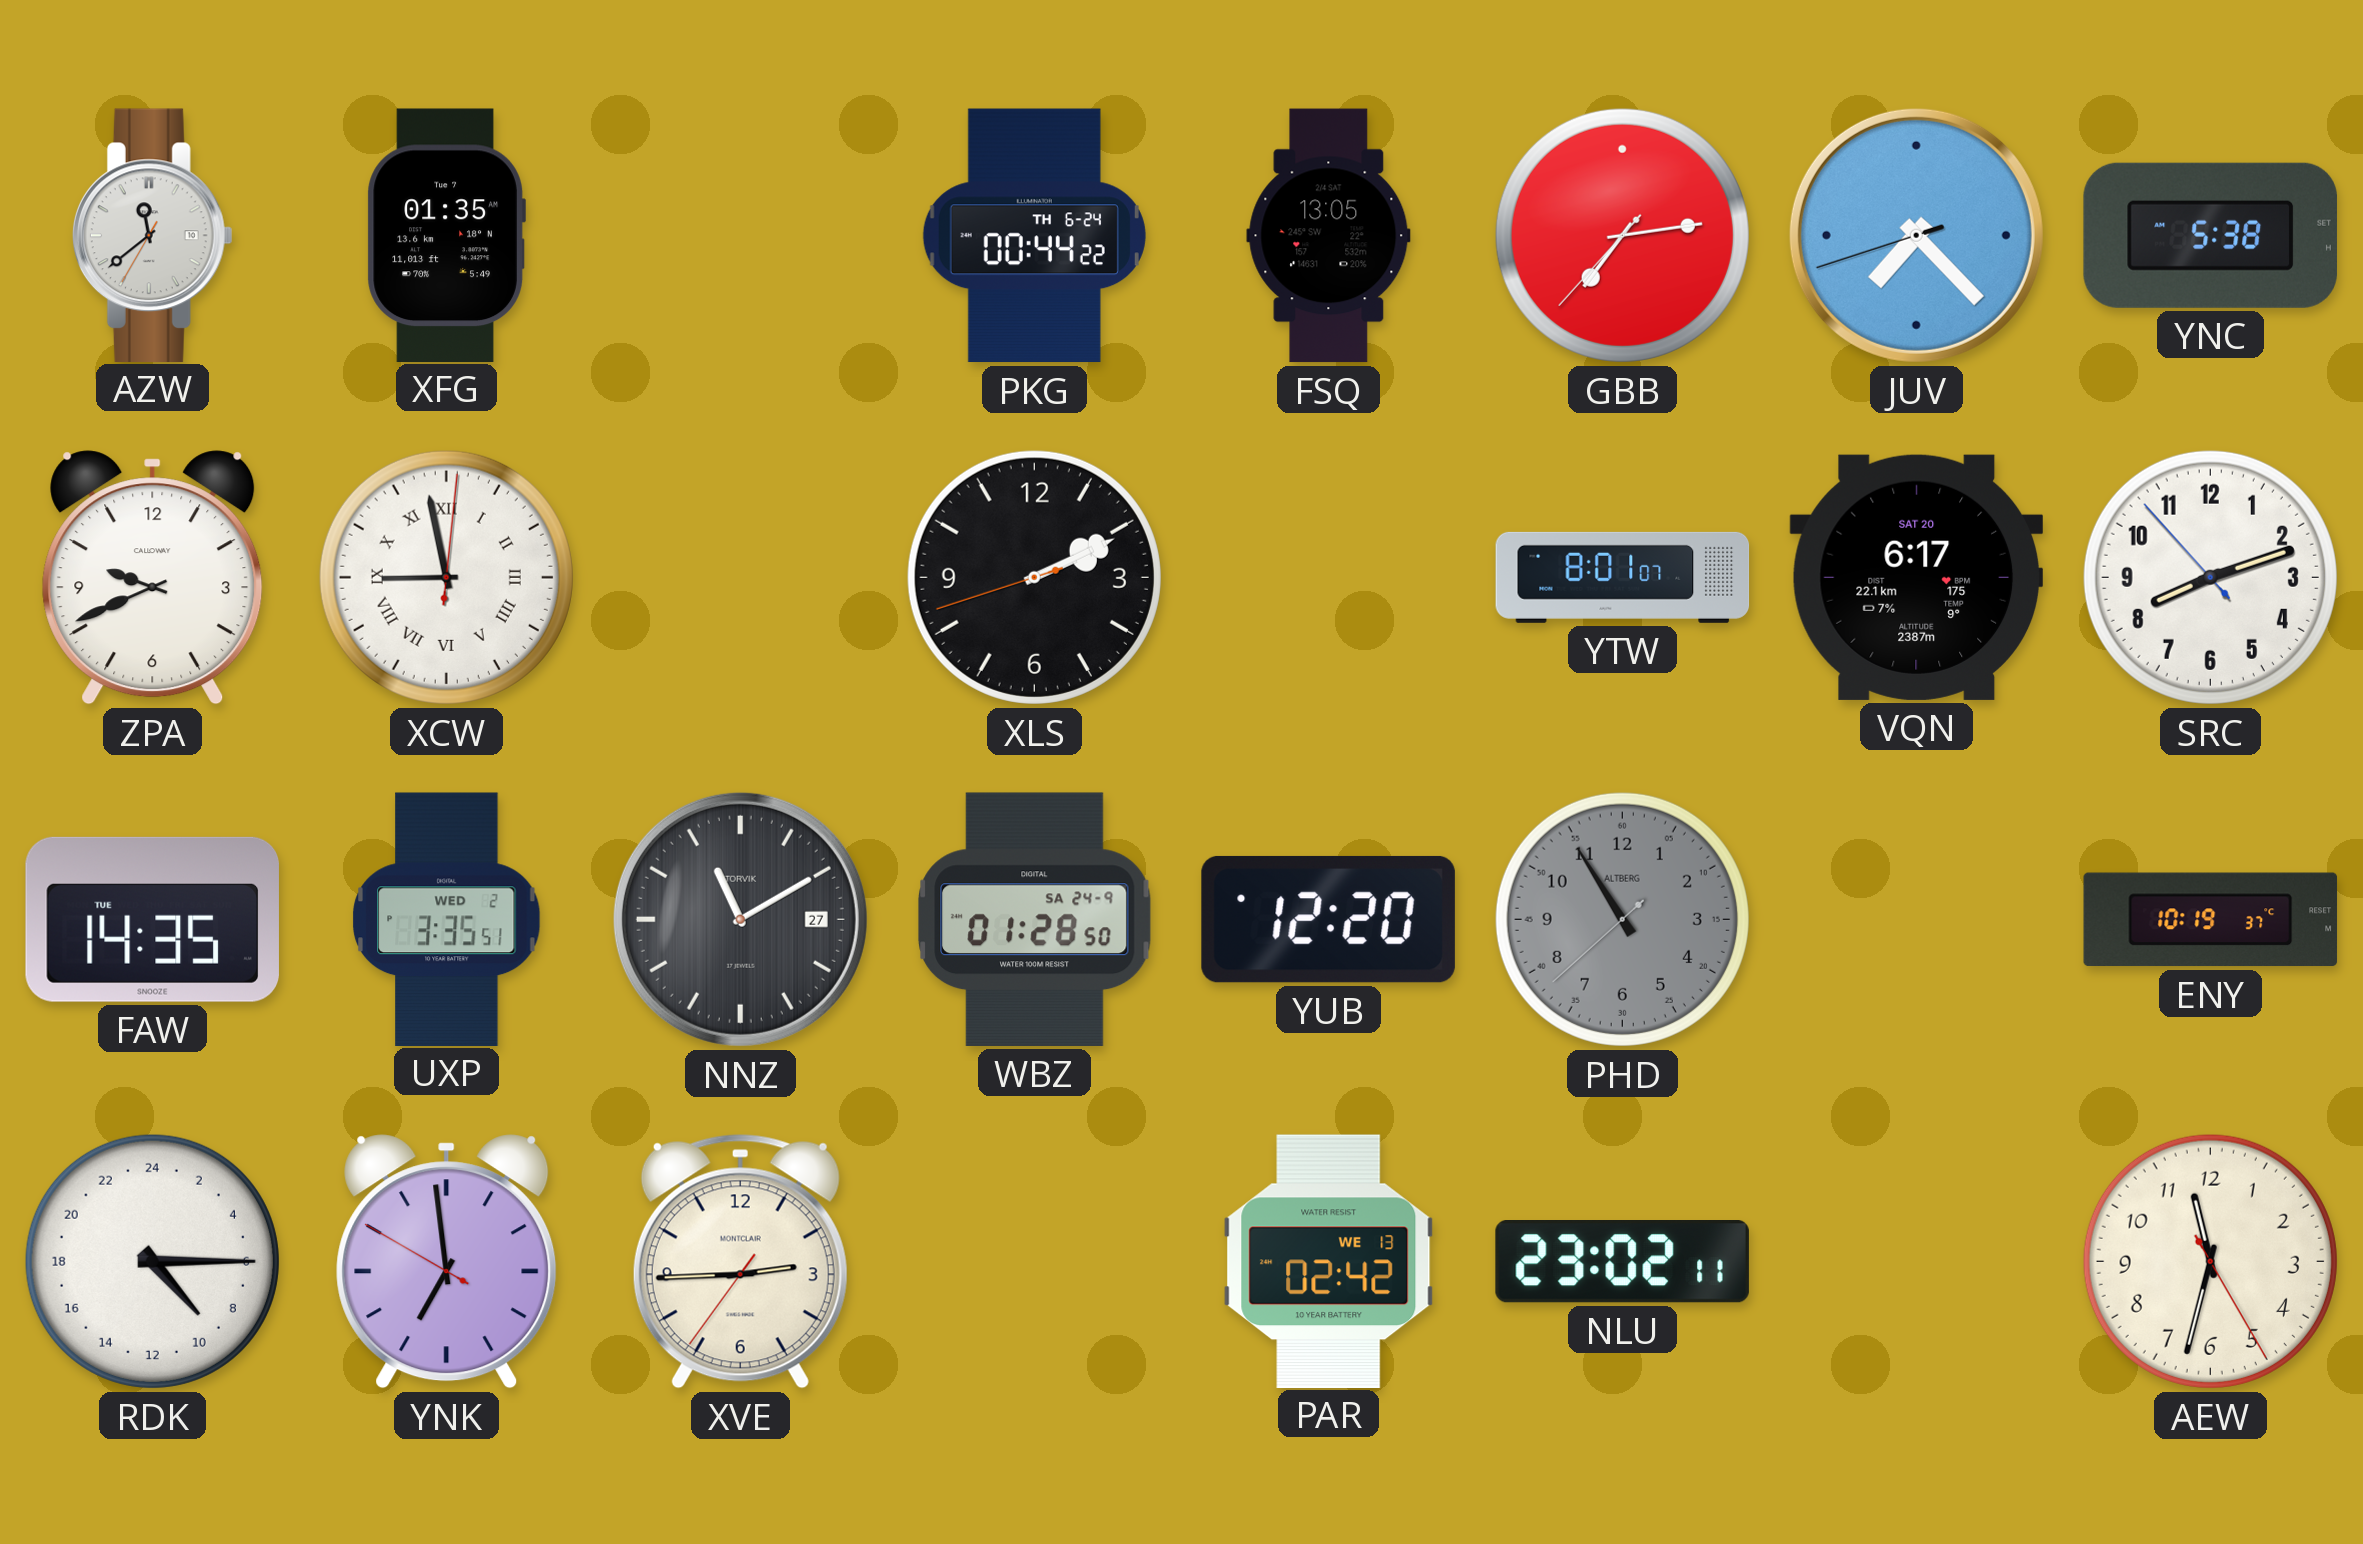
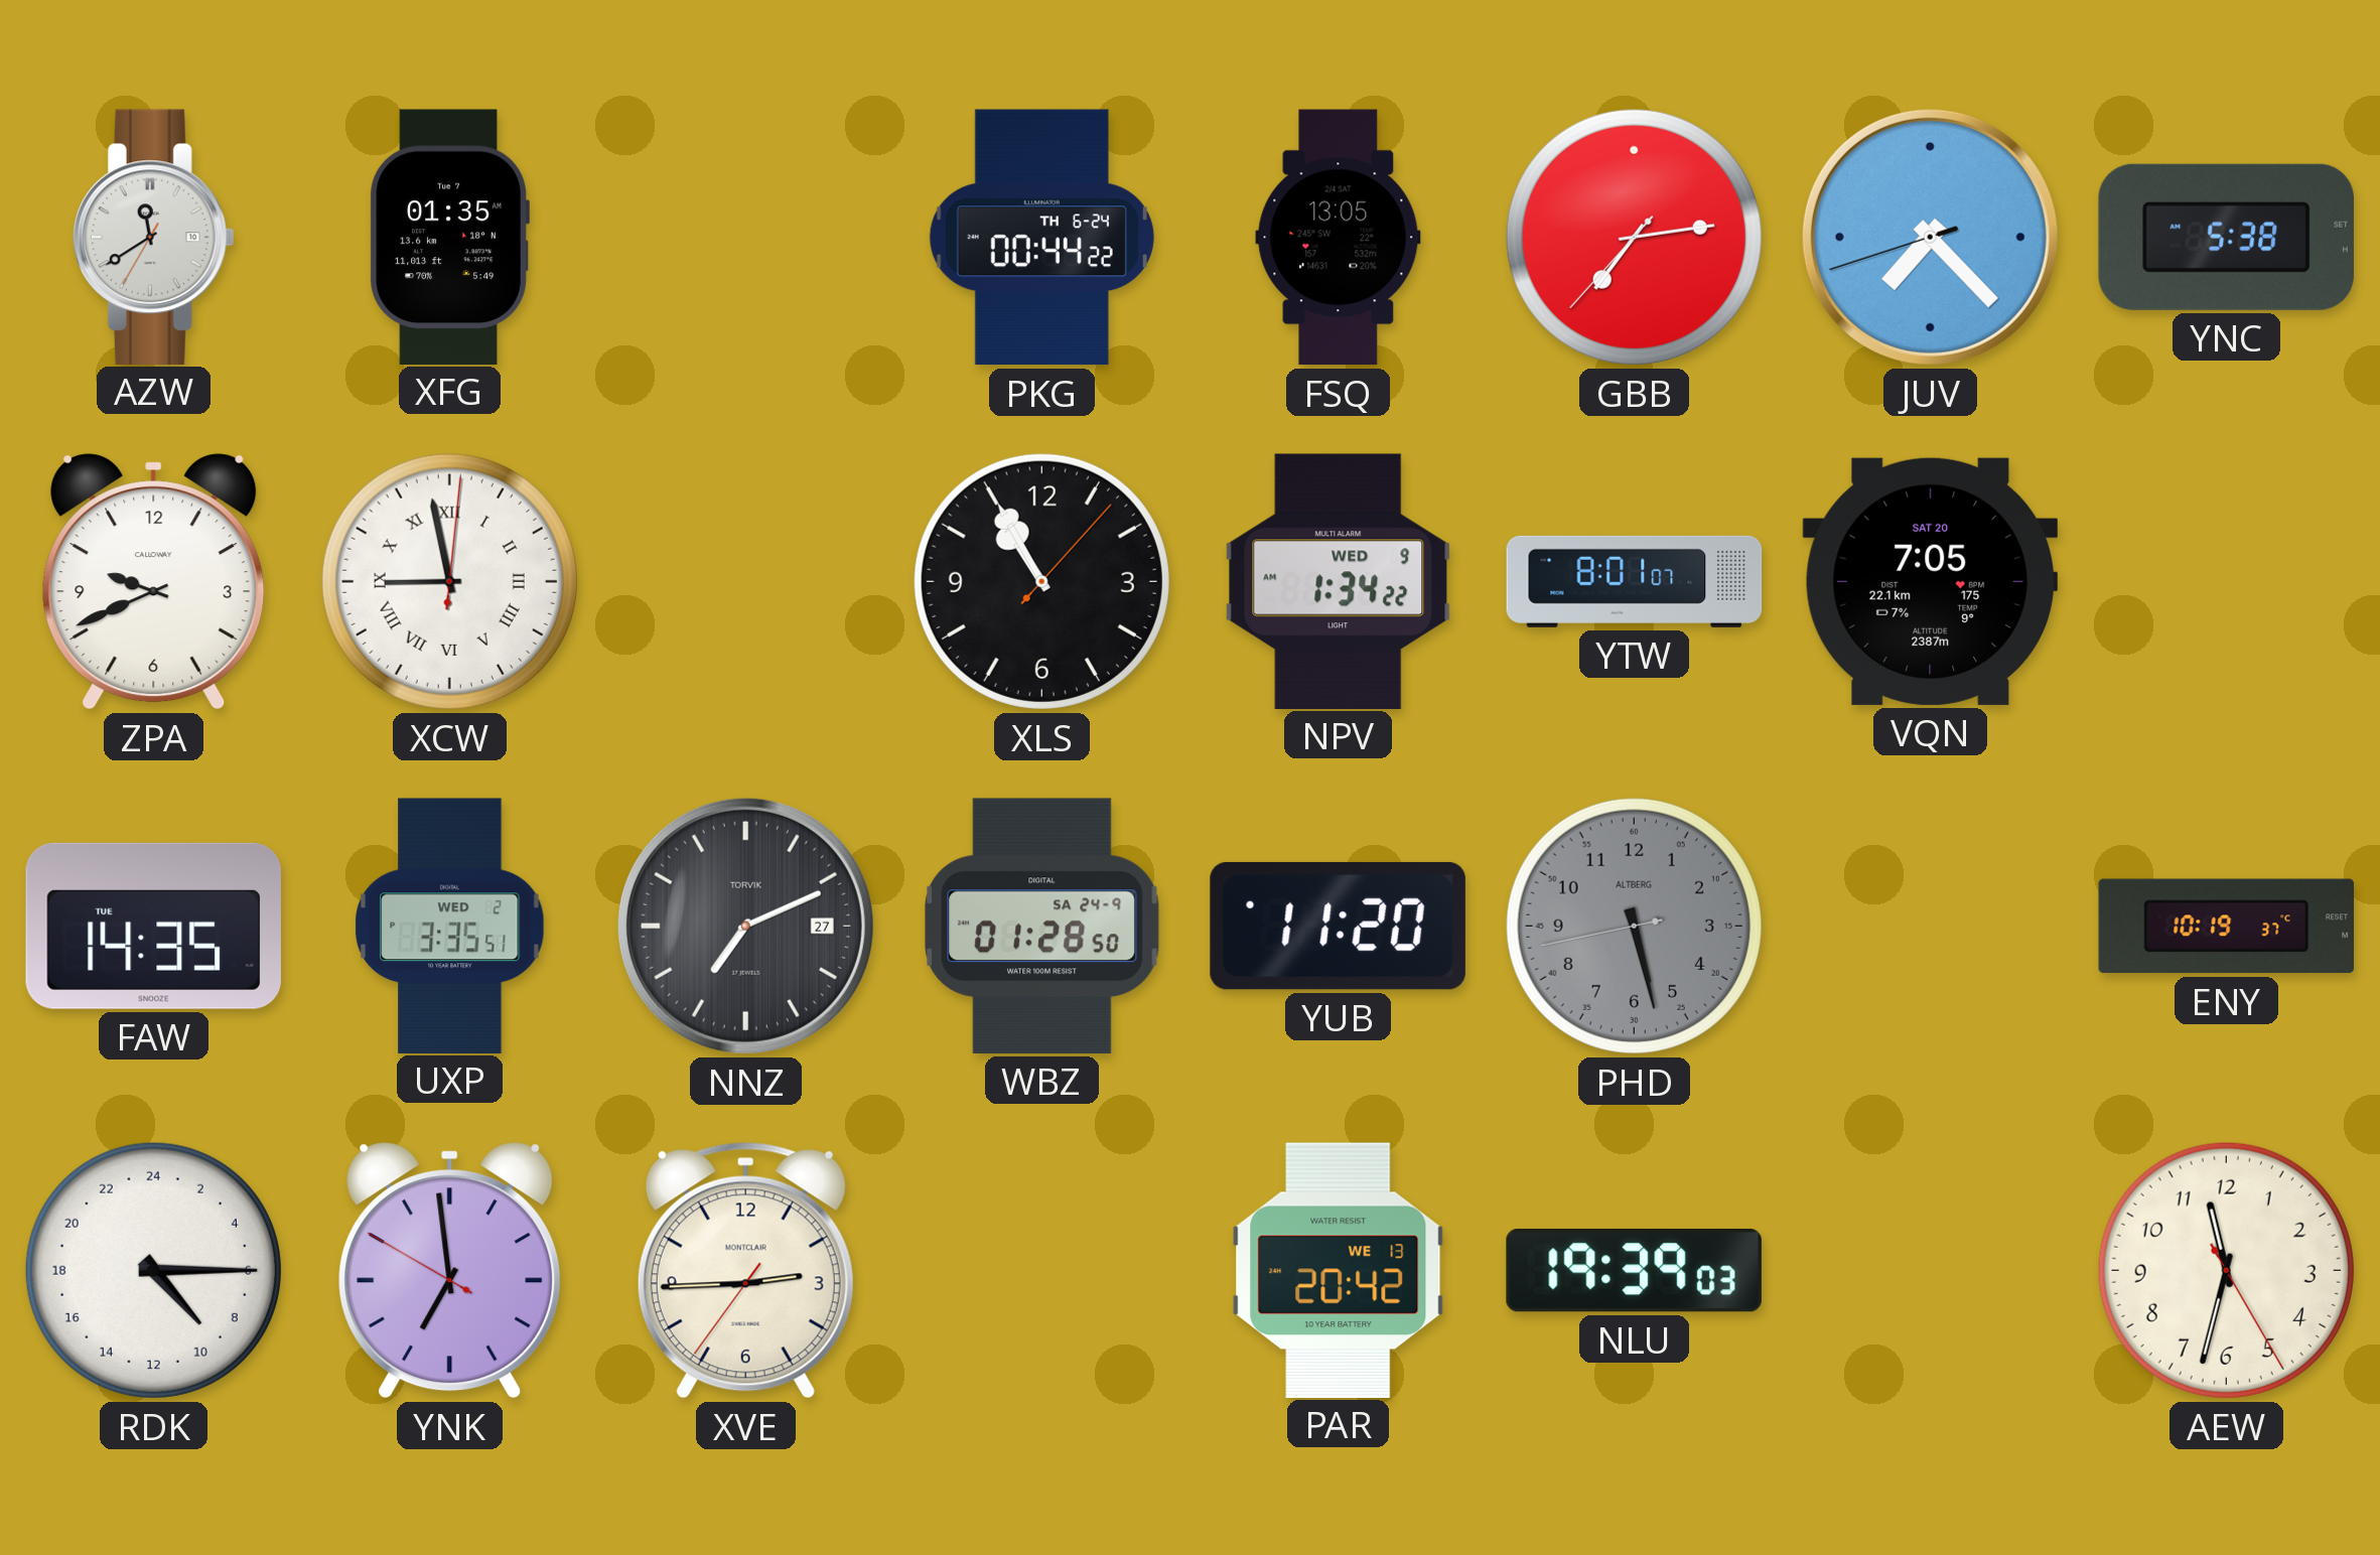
AZW: 11:38 -> 11:39 (153, 237)
XLS: 2:10 -> 10:55 (1041, 581)
NPV: none -> 1:34 (1339, 581)
VQN: 6:17 -> 7:05 (1930, 581)
SRC: 8:11 -> none (2210, 577)
NNZ: 11:10 -> 7:11 (745, 926)
YUB: 12:20 -> 11:20 (1338, 926)
PHD: 10:54 -> 5:27 (1634, 926)
PAR: 02:42 -> 20:42 (1339, 1270)
NLU: 23:02 -> 19:39 (1634, 1271)
